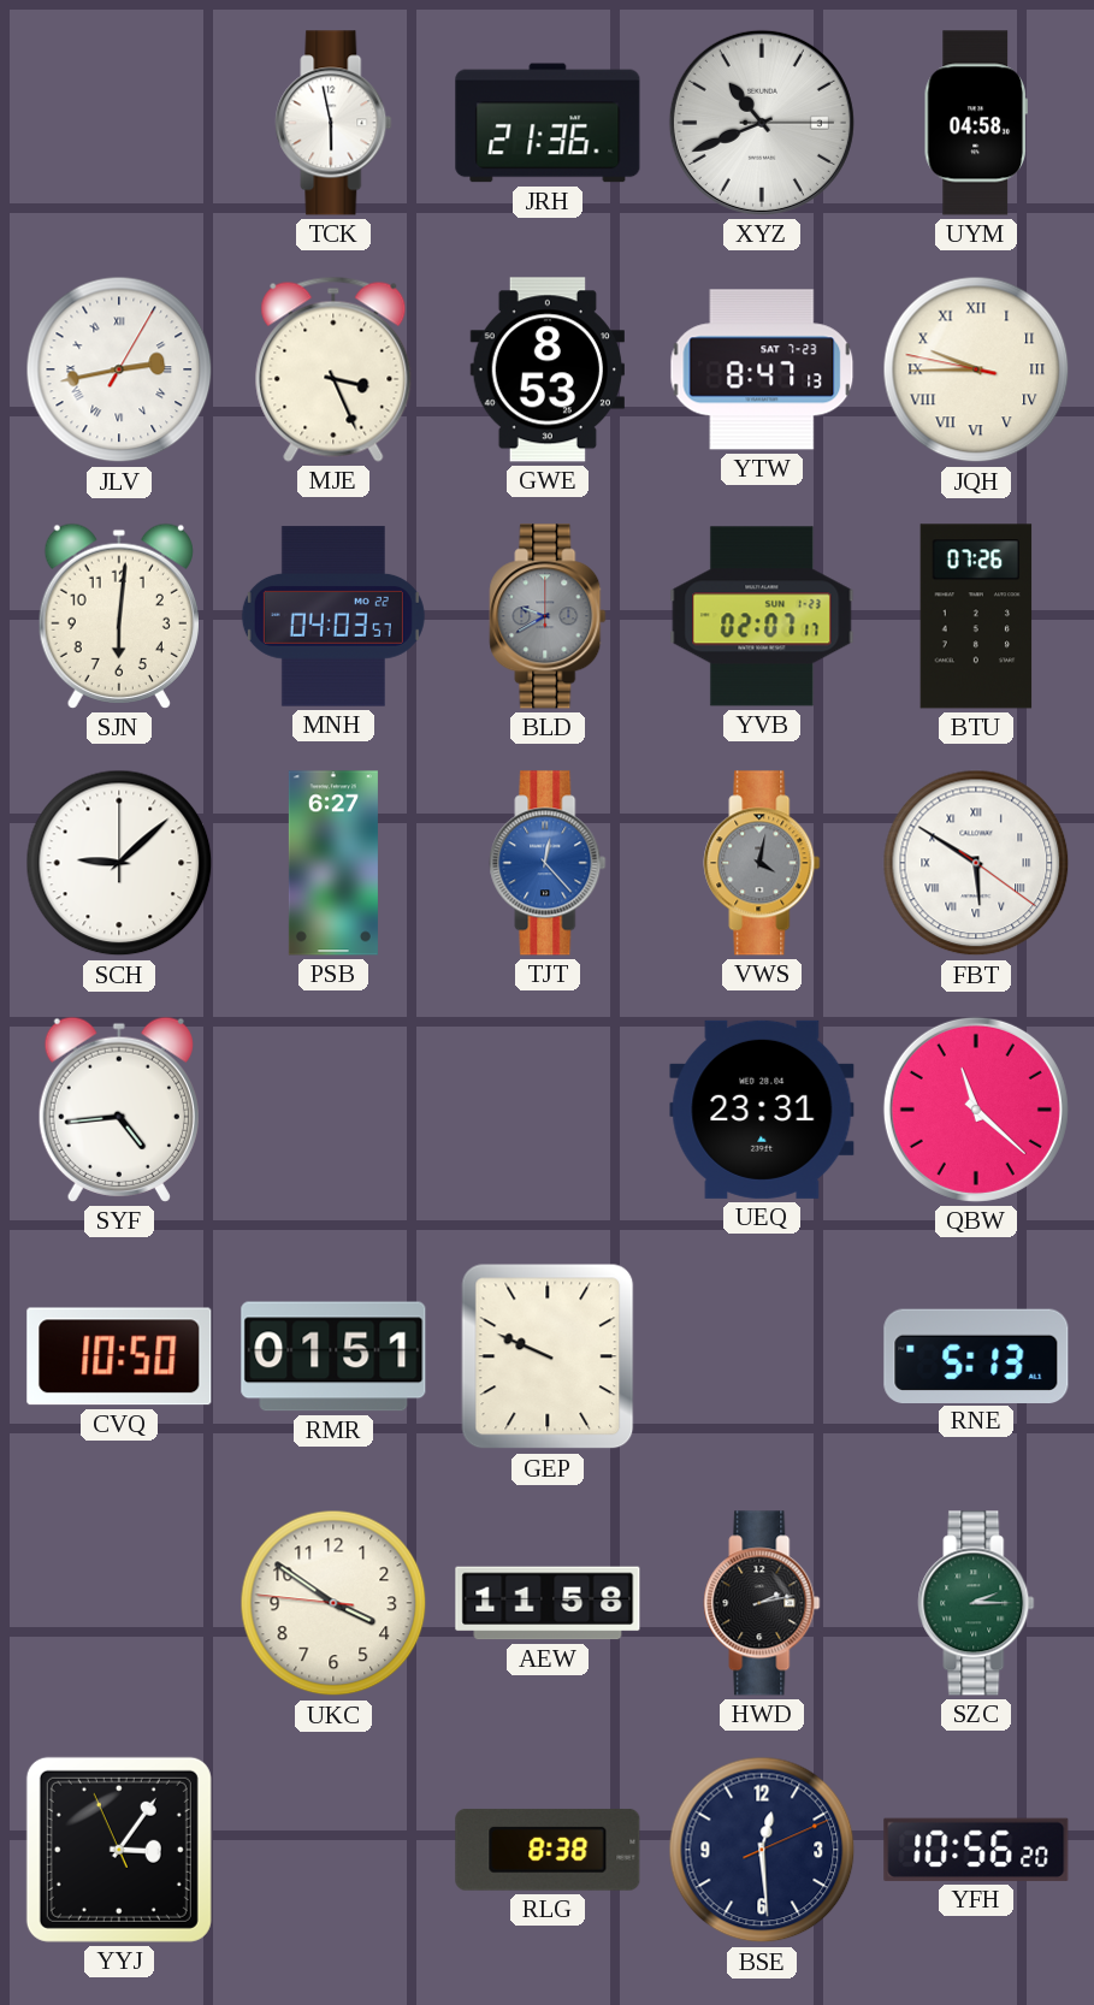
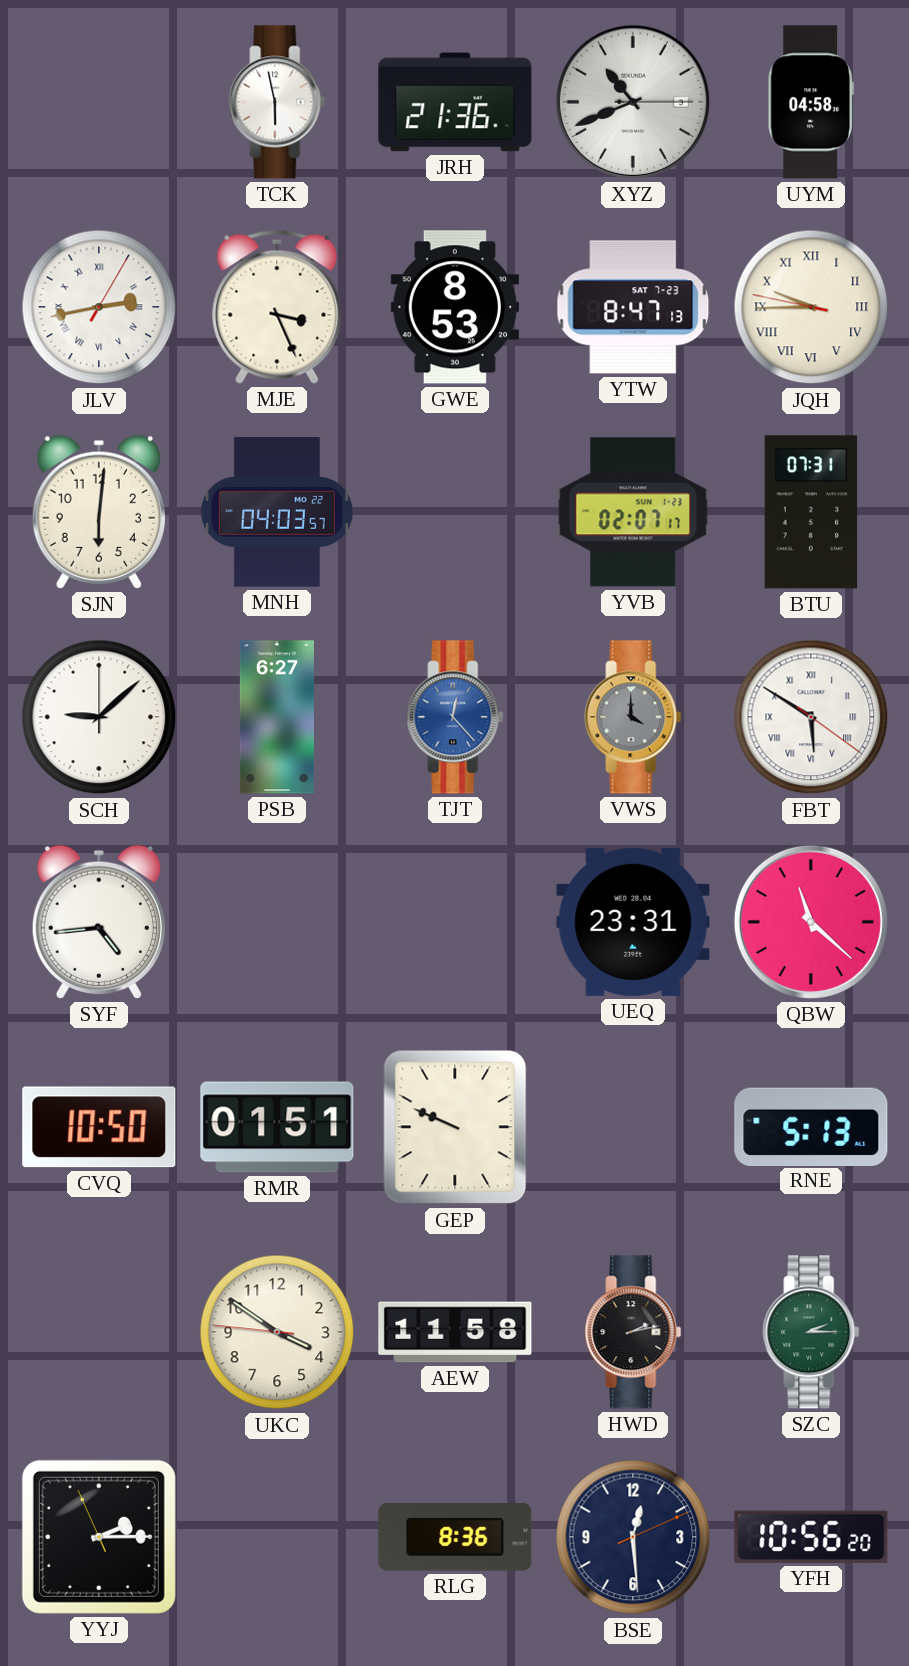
BLD: 9:40 -> none (548, 616)
BTU: 07:26 -> 07:31 (811, 512)
VWS: 4:02 -> 4:00 (633, 717)
YYJ: 3:05 -> 2:14 (99, 1537)
RLG: 8:38 -> 8:36 (455, 1537)
